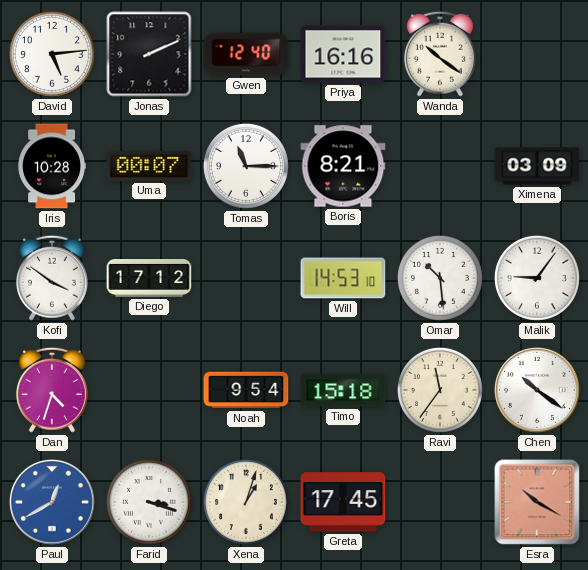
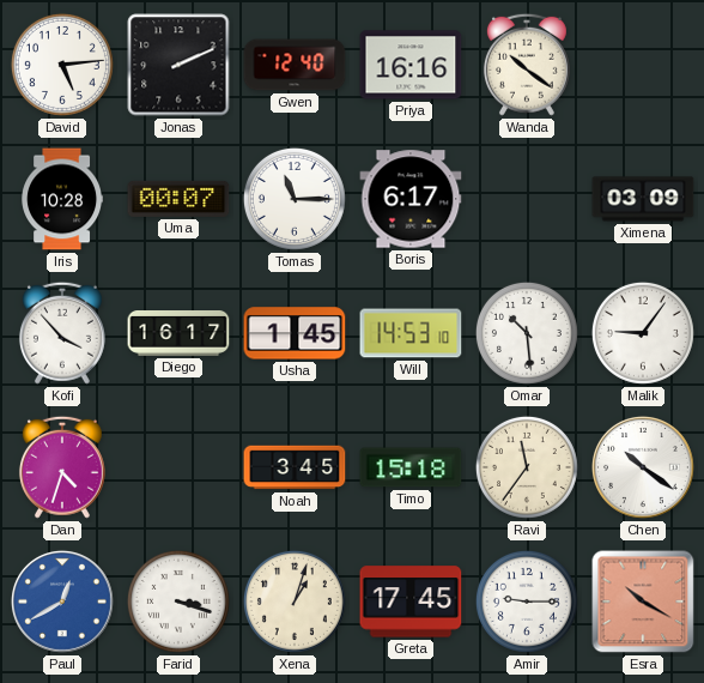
Boris: 8:21 -> 6:17 (411, 199)
Kofi: 3:51 -> 3:53 (62, 333)
Diego: 17:12 -> 16:17 (178, 334)
Usha: none -> 1:45 (295, 333)
Noah: 9:54 -> 3:45 (295, 467)
Amir: none -> 9:15 (527, 602)
